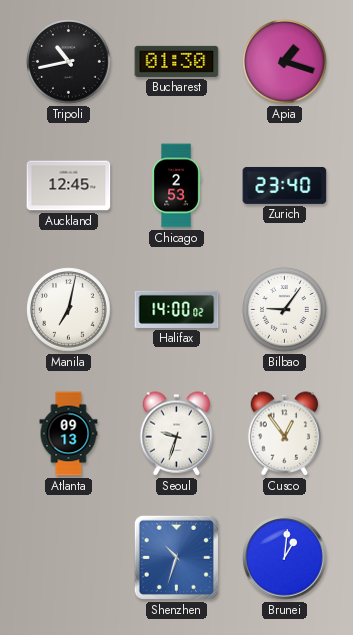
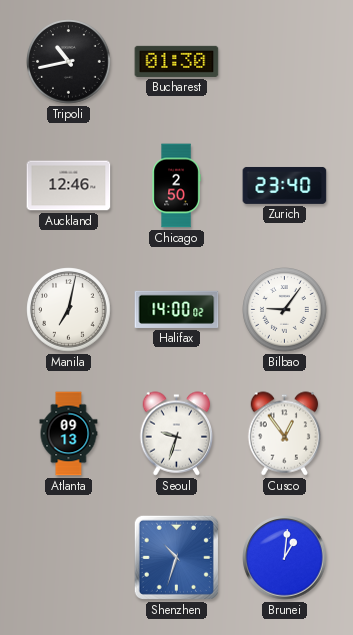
Apia: 1:18 -> none (285, 62)
Auckland: 12:45 -> 12:46 (69, 186)
Chicago: 2:53 -> 2:50 (176, 186)
